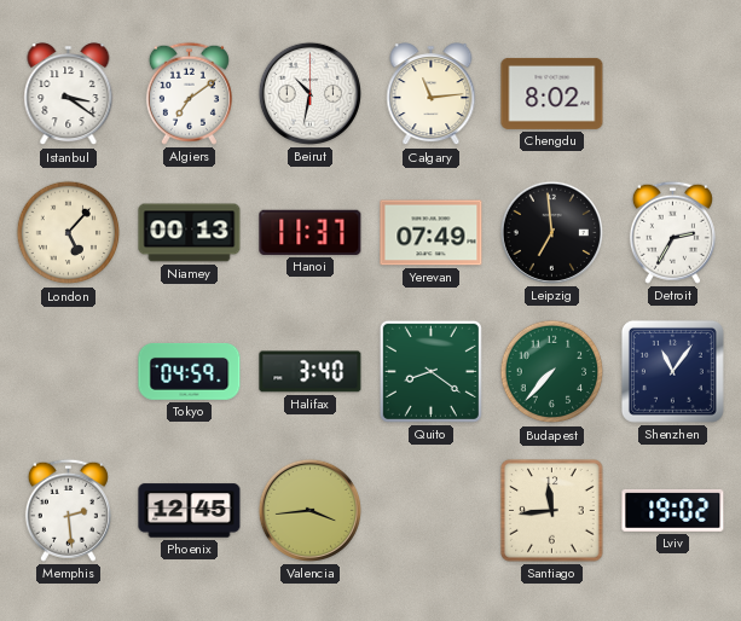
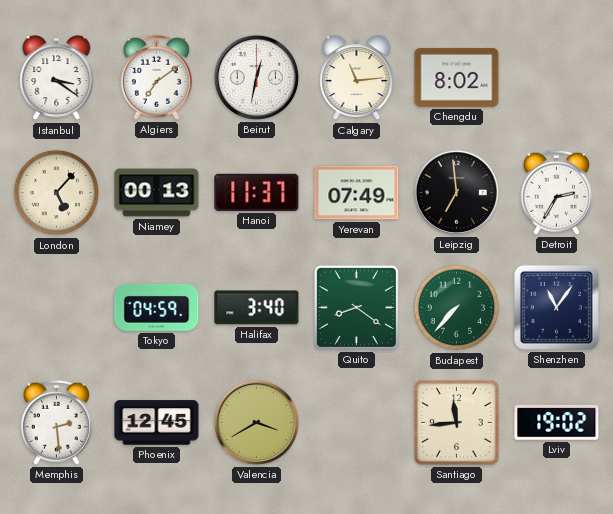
Beirut: 10:32 -> 12:32 (256, 77)
Valencia: 3:44 -> 3:40 (256, 422)
